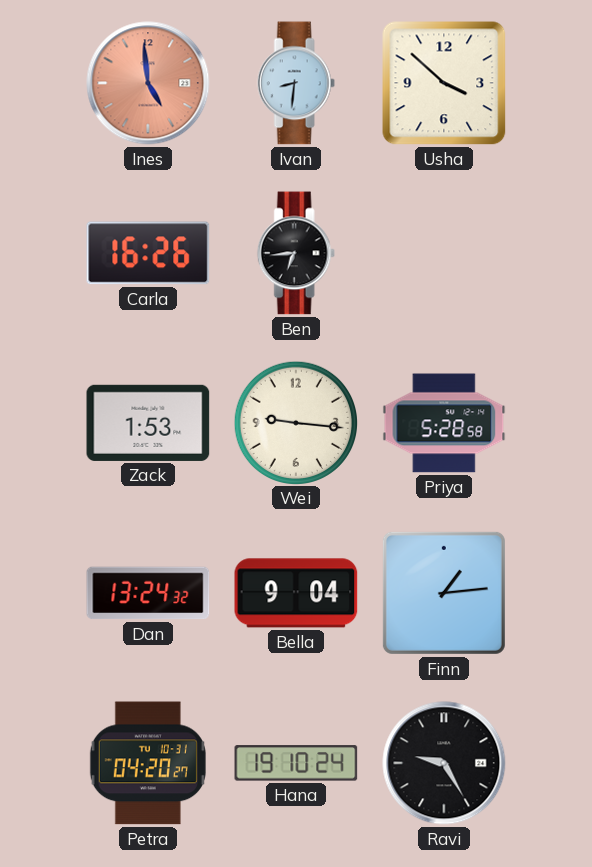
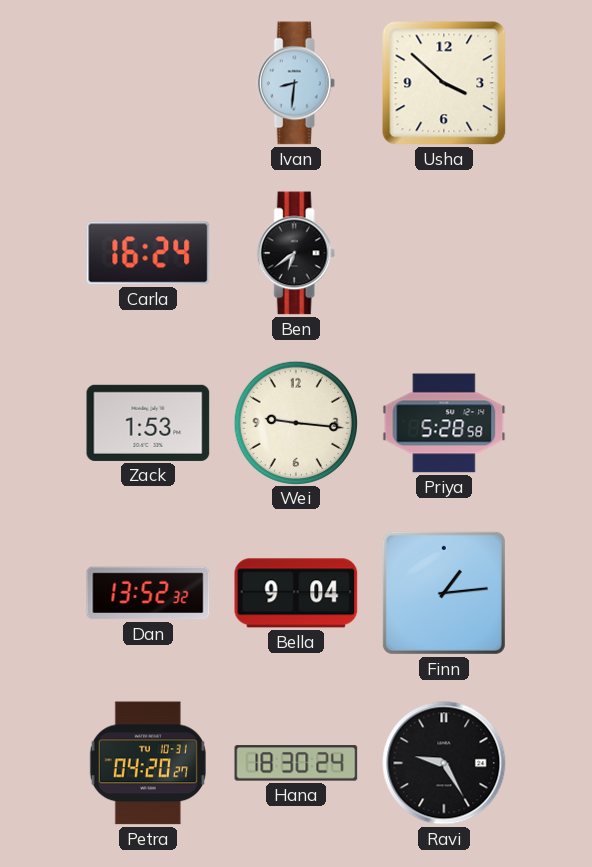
Ines: 4:59 -> none (148, 83)
Carla: 16:26 -> 16:24 (148, 253)
Ben: 6:44 -> 6:39 (296, 253)
Dan: 13:24 -> 13:52 (148, 593)
Hana: 19:10 -> 18:30 (296, 763)
